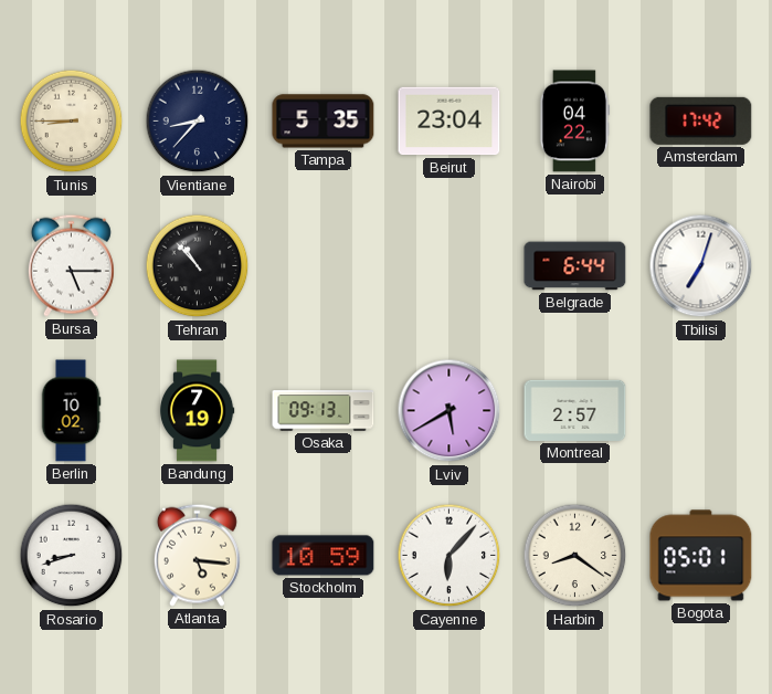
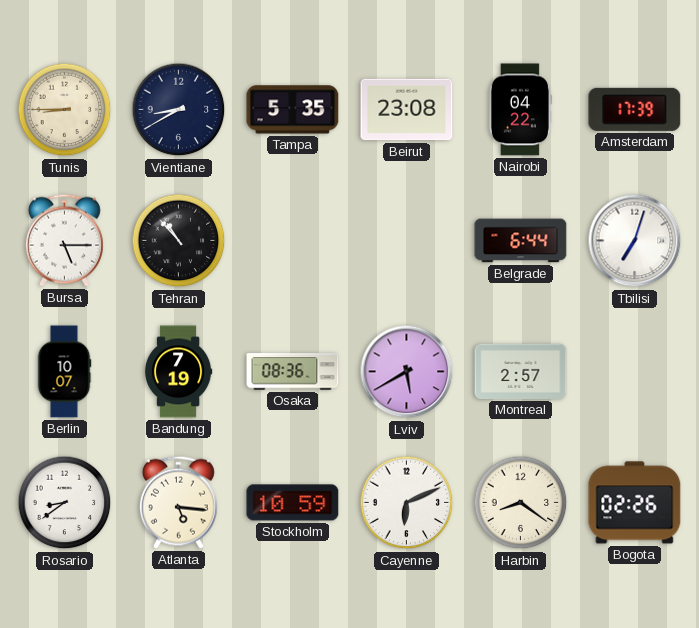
Vientiane: 8:37 -> 8:40 (179, 110)
Beirut: 23:04 -> 23:08 (407, 110)
Amsterdam: 17:42 -> 17:39 (635, 109)
Berlin: 10:02 -> 10:07 (64, 372)
Osaka: 09:13 -> 08:36 (293, 372)
Rosario: 8:42 -> 8:39 (65, 503)
Cayenne: 6:07 -> 6:11 (407, 503)
Bogota: 05:01 -> 02:26 (635, 503)
